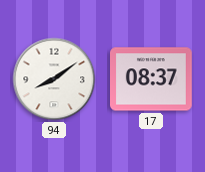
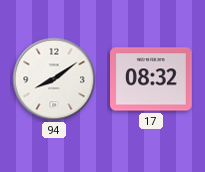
17: 08:37 -> 08:32 (151, 79)
